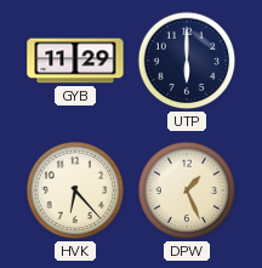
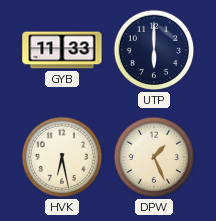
GYB: 11:29 -> 11:33 (62, 50)
HVK: 6:23 -> 6:28 (62, 157)
